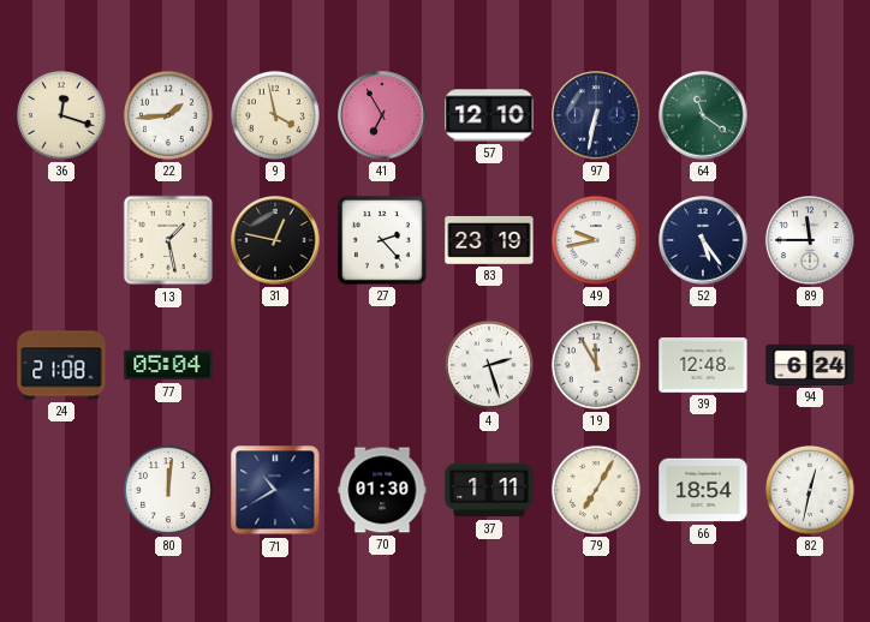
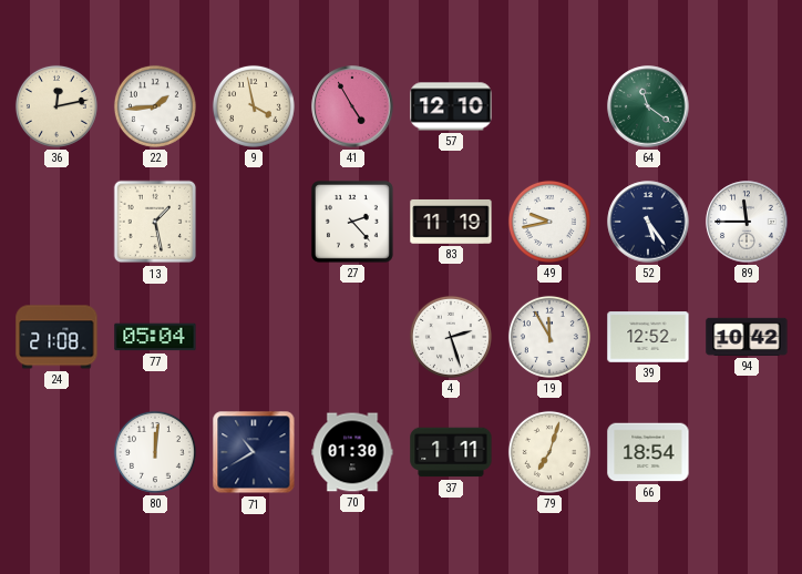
36: 12:18 -> 12:13 (56, 106)
41: 6:55 -> 4:55 (352, 106)
97: 6:32 -> none (596, 115)
31: 12:47 -> none (275, 240)
83: 23:19 -> 11:19 (451, 222)
39: 12:48 -> 12:52 (648, 337)
94: 6:24 -> 10:42 (747, 337)
79: 7:05 -> 7:03 (549, 452)
82: 12:32 -> none (810, 490)
